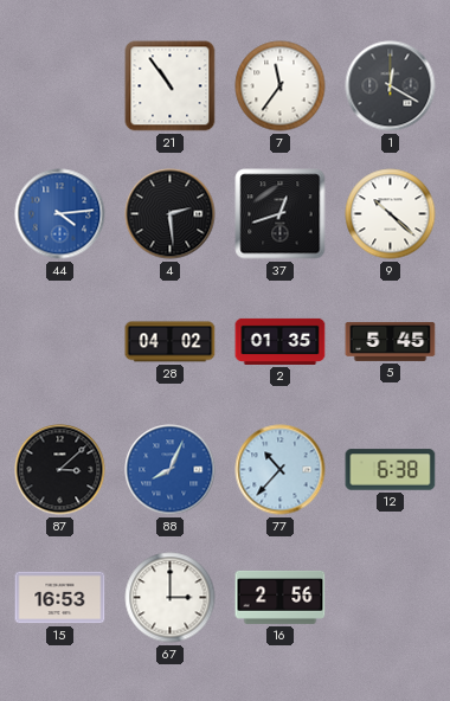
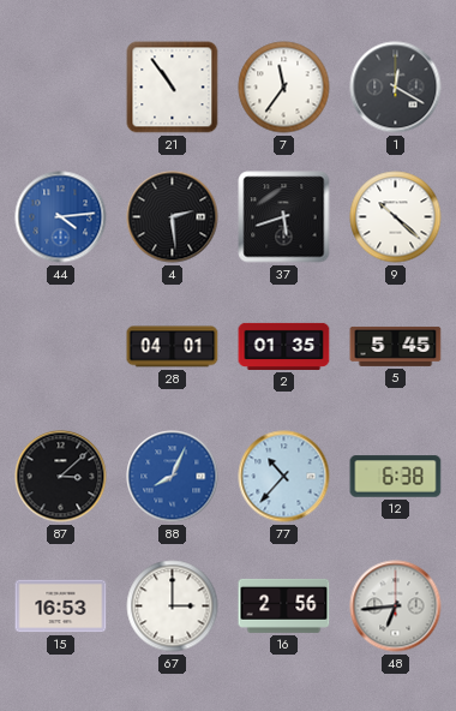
37: 12:42 -> 5:42 (284, 217)
28: 04:02 -> 04:01 (173, 347)
48: none -> 6:44 (396, 607)
